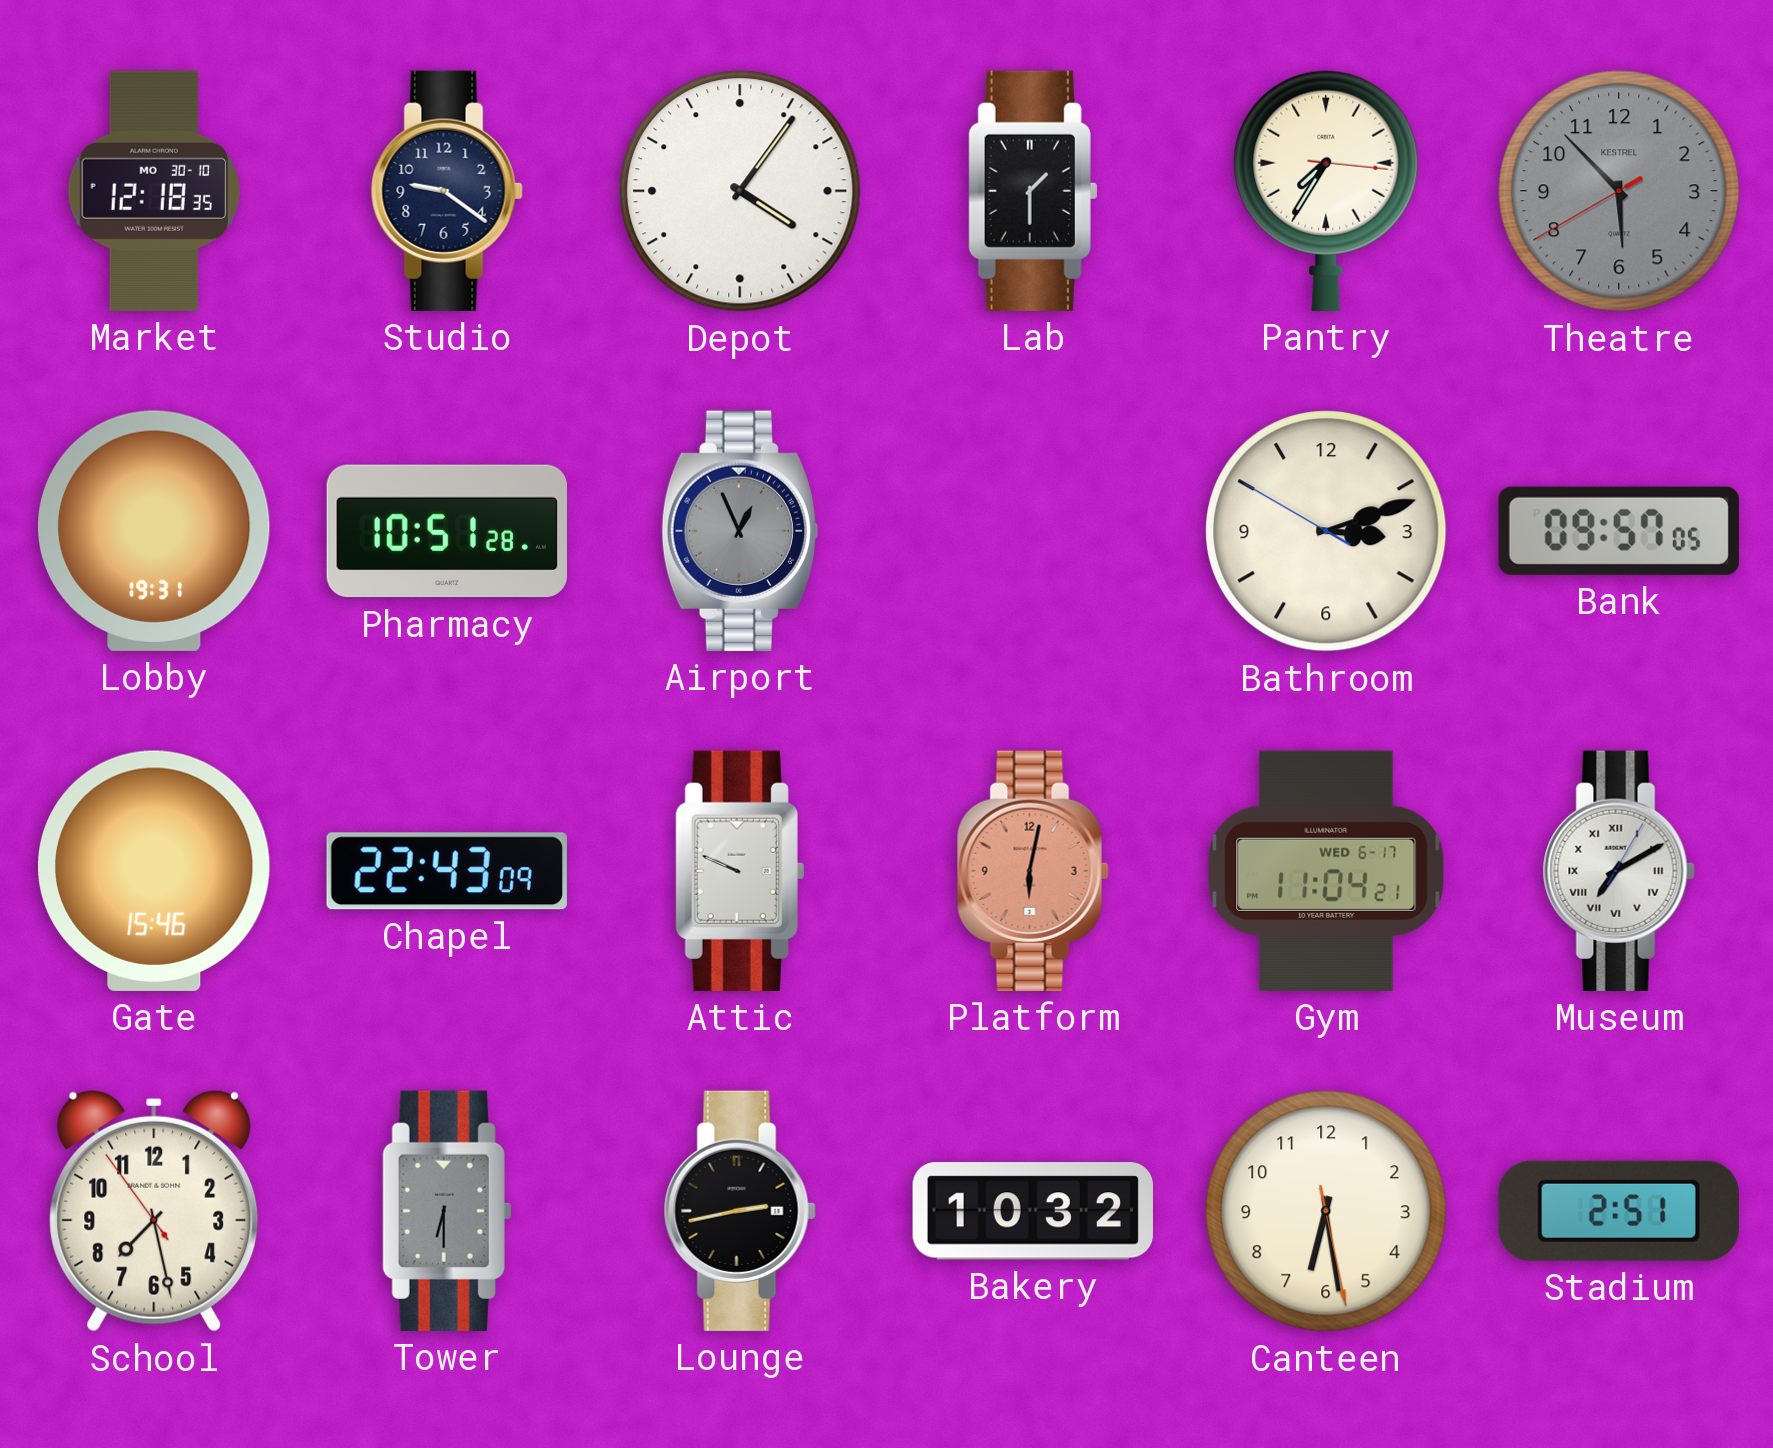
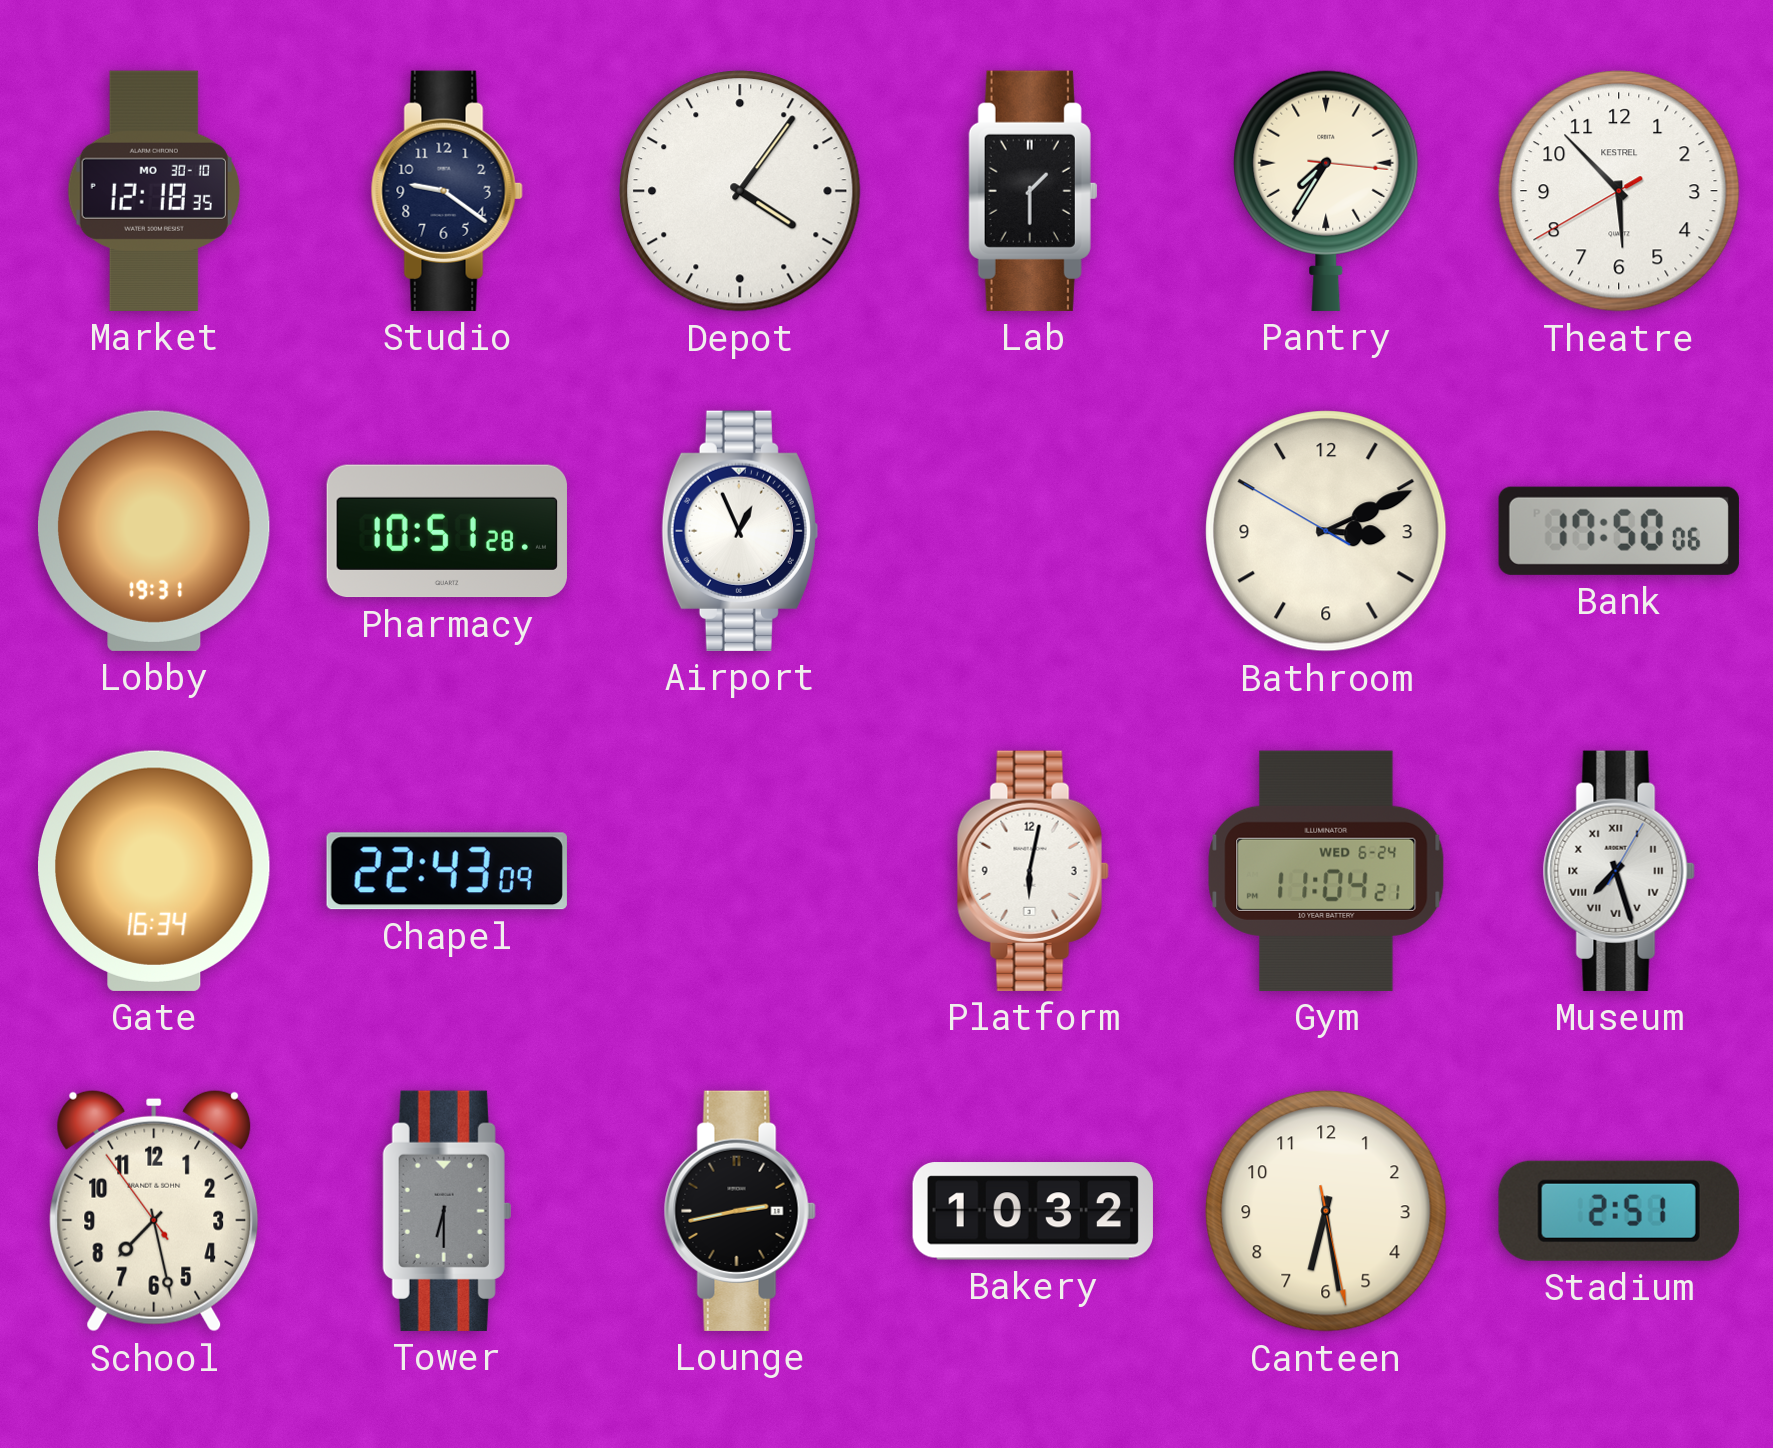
Theatre dial: grey -> white (1619, 191)
Airport dial: grey -> white (740, 531)
Bathroom: 3:11 -> 3:10 (1326, 531)
Bank: 09:57 -> 17:50 (1619, 531)
Gate: 15:46 -> 16:34 (155, 871)
Attic: 9:49 -> none (740, 871)
Platform dial: salmon -> white (1033, 871)
Gym date: WED 6-17 -> WED 6-24 (1326, 871)
Museum: 7:10 -> 7:27 (1619, 871)
